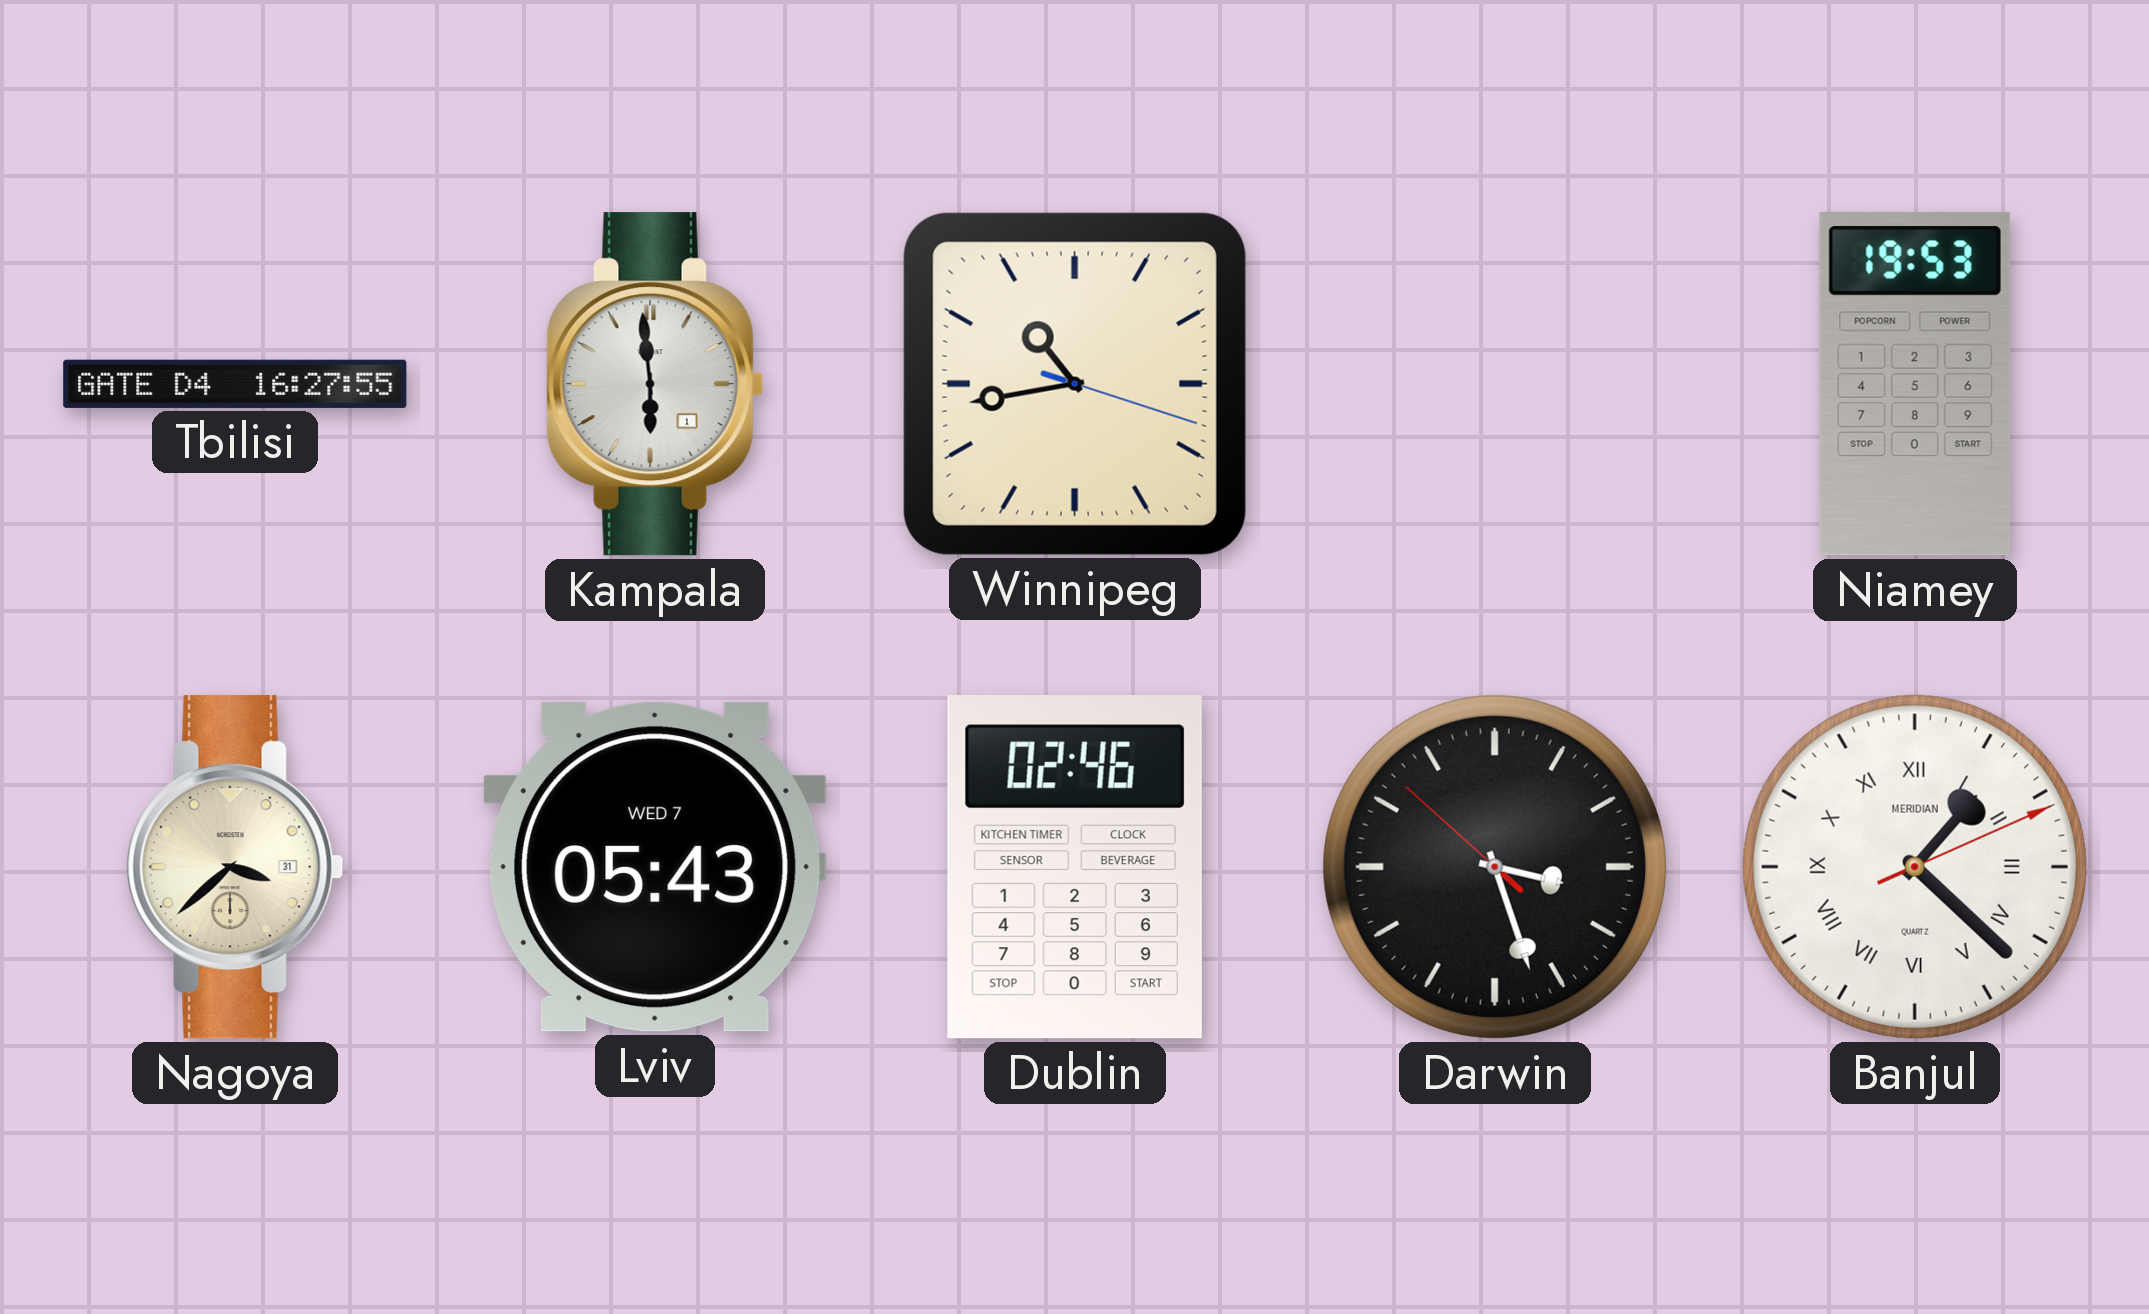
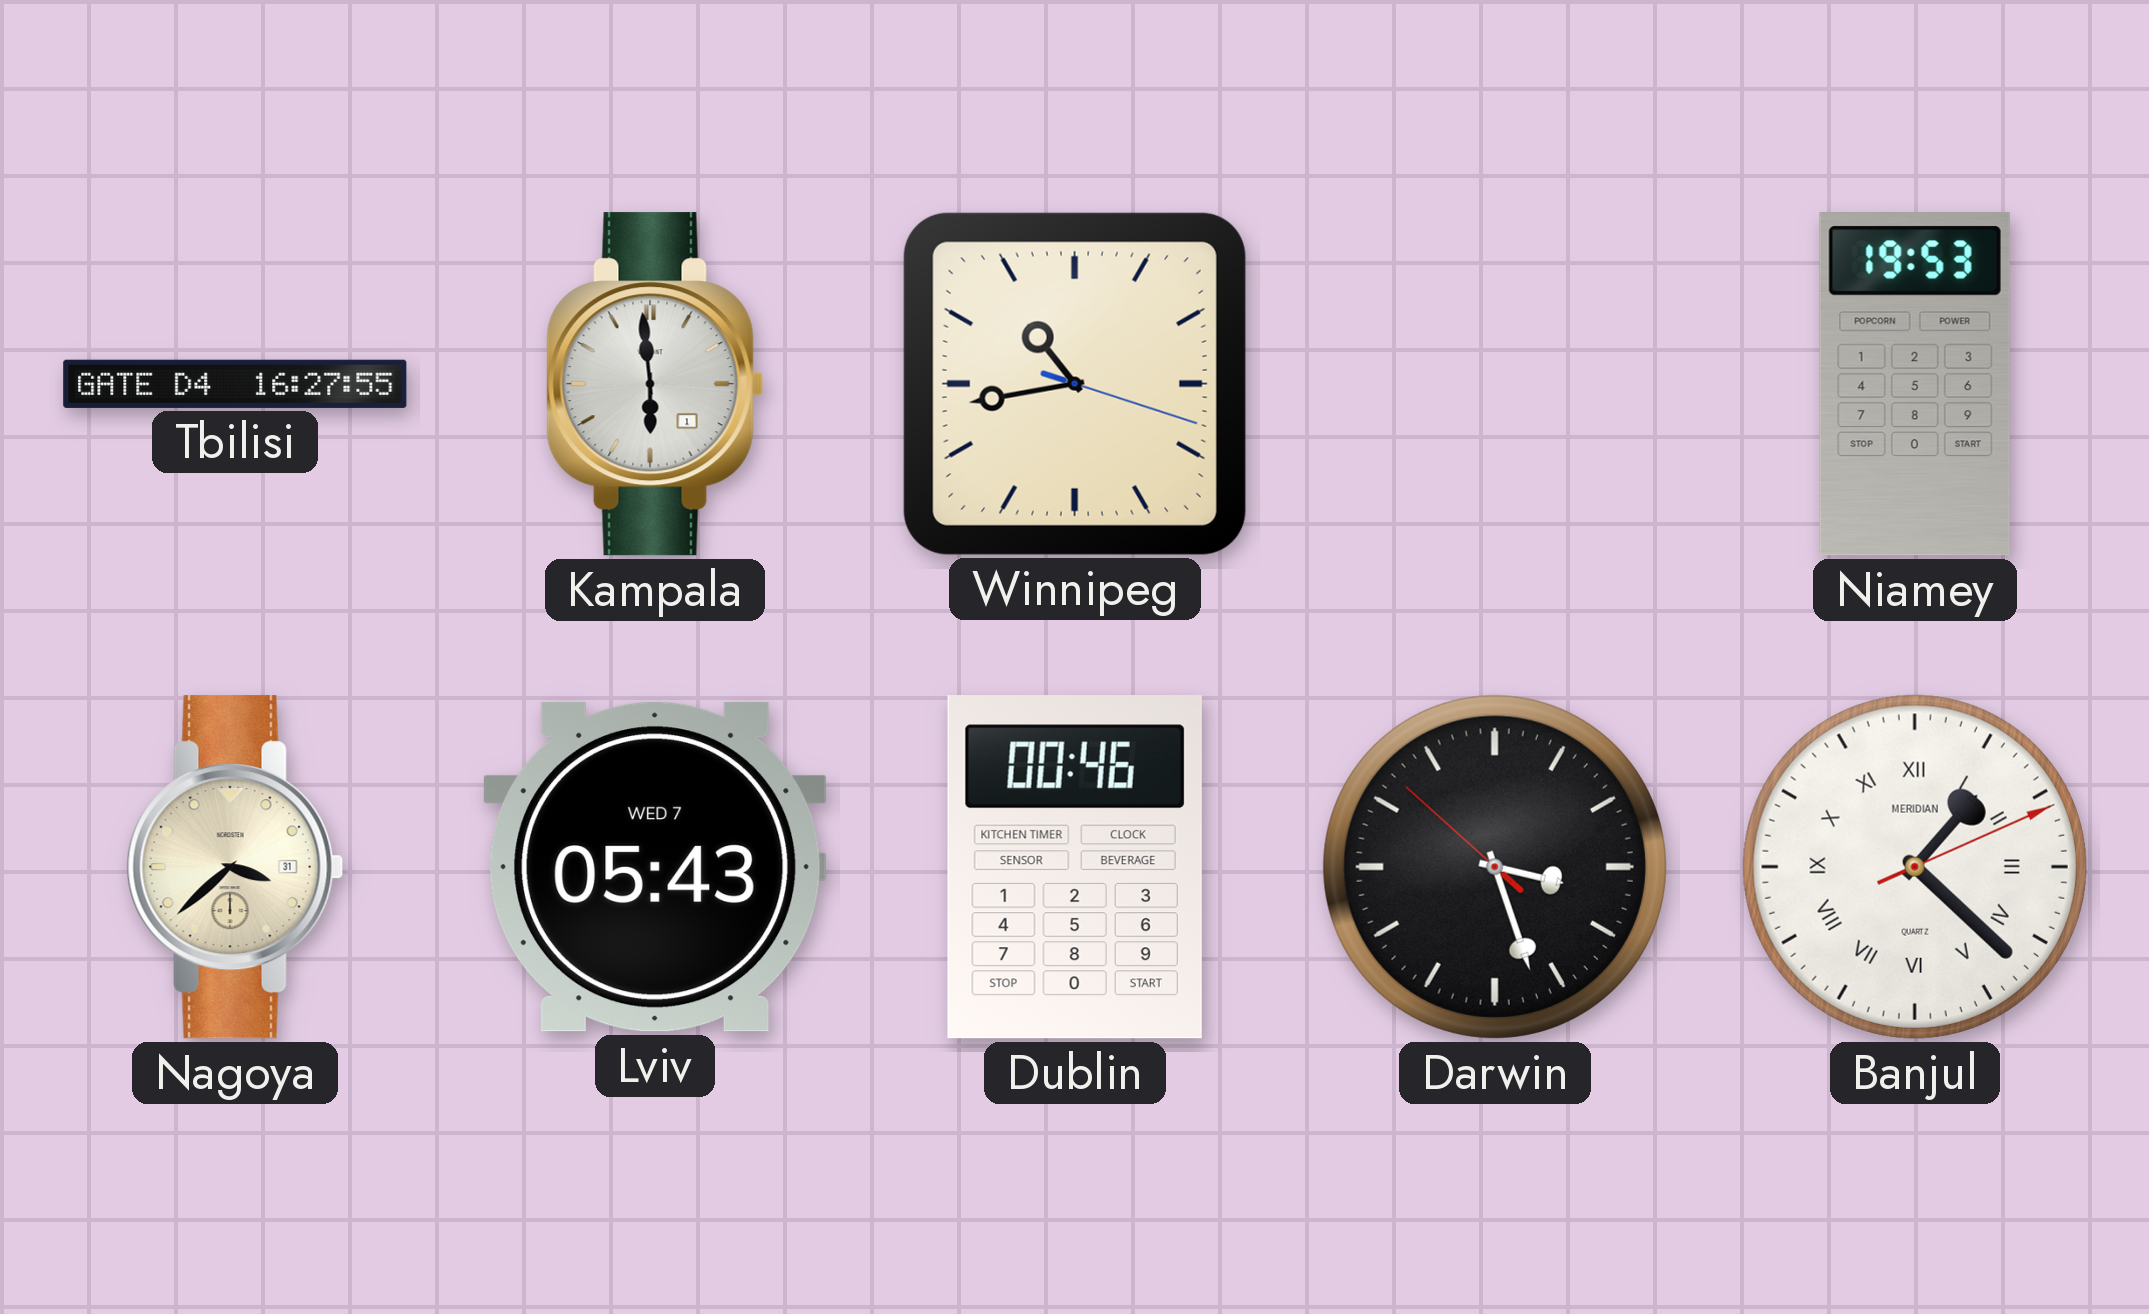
Dublin: 02:46 -> 00:46 (1075, 867)
